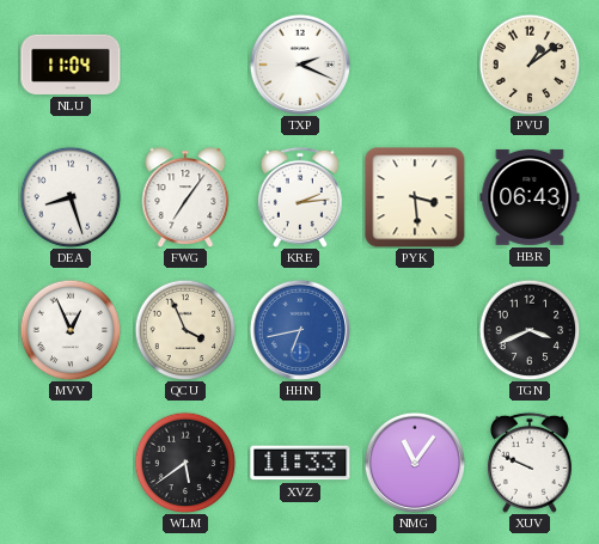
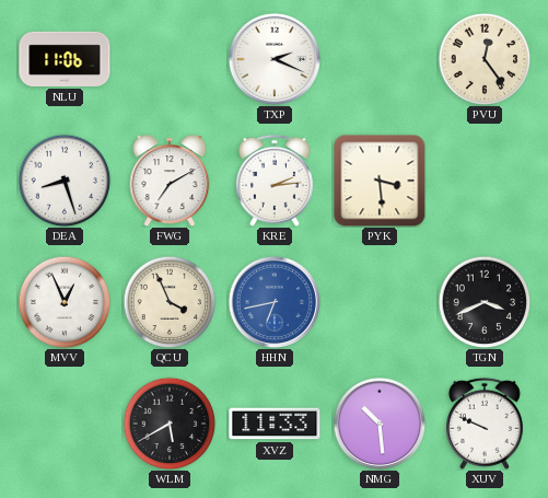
NLU: 11:04 -> 11:06 (65, 59)
PVU: 1:09 -> 12:24 (485, 59)
FWG: 7:06 -> 7:10 (170, 181)
HBR: 06:43 -> none (530, 197)
WLM: 5:39 -> 5:40 (170, 424)
NMG: 11:06 -> 10:29 (378, 422)
